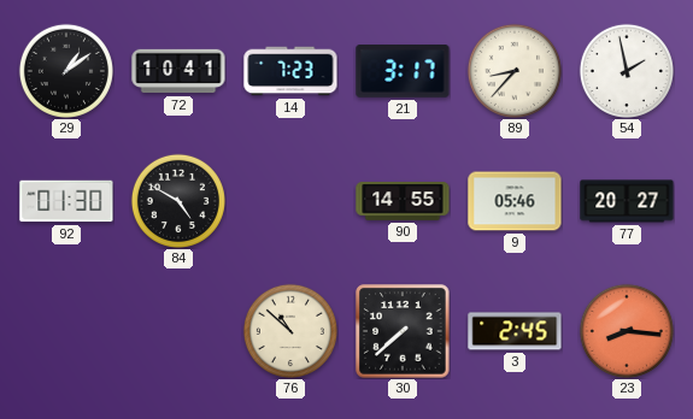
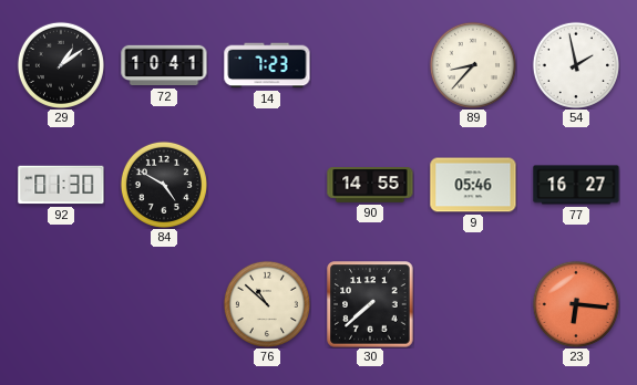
21: 3:17 -> none (403, 71)
77: 20:27 -> 16:27 (576, 185)
3: 2:45 -> none (515, 331)
23: 8:16 -> 6:16 (576, 304)
